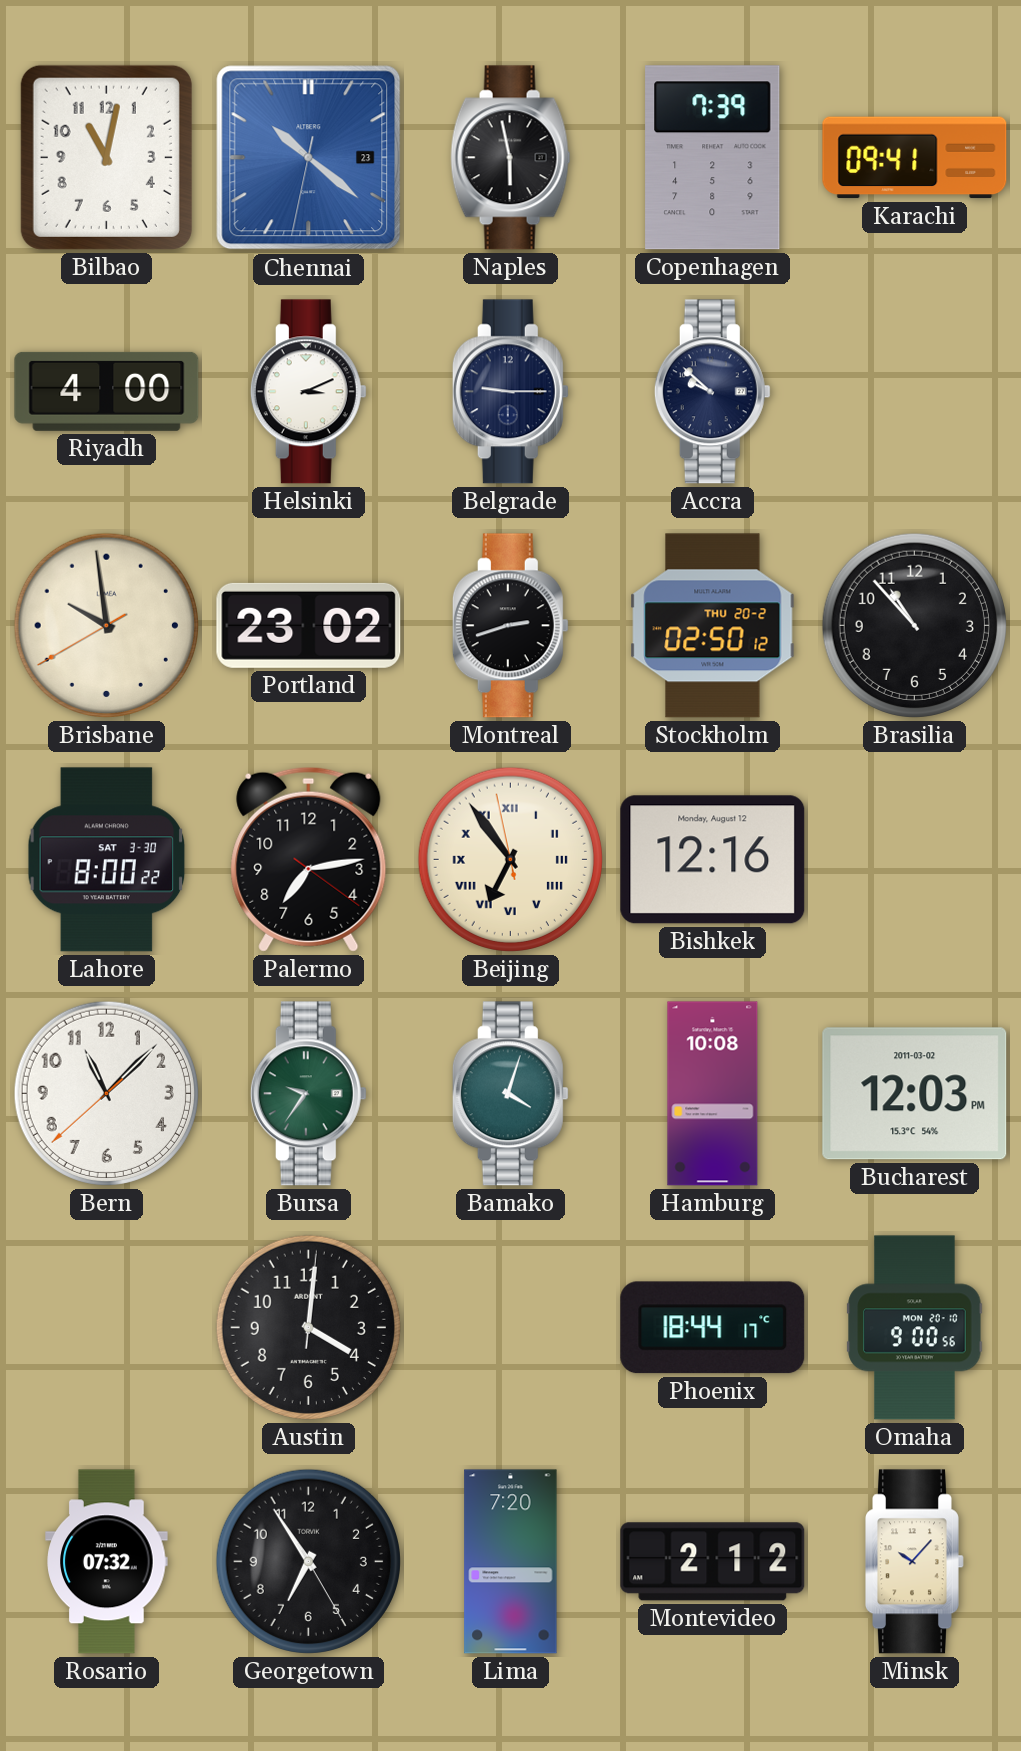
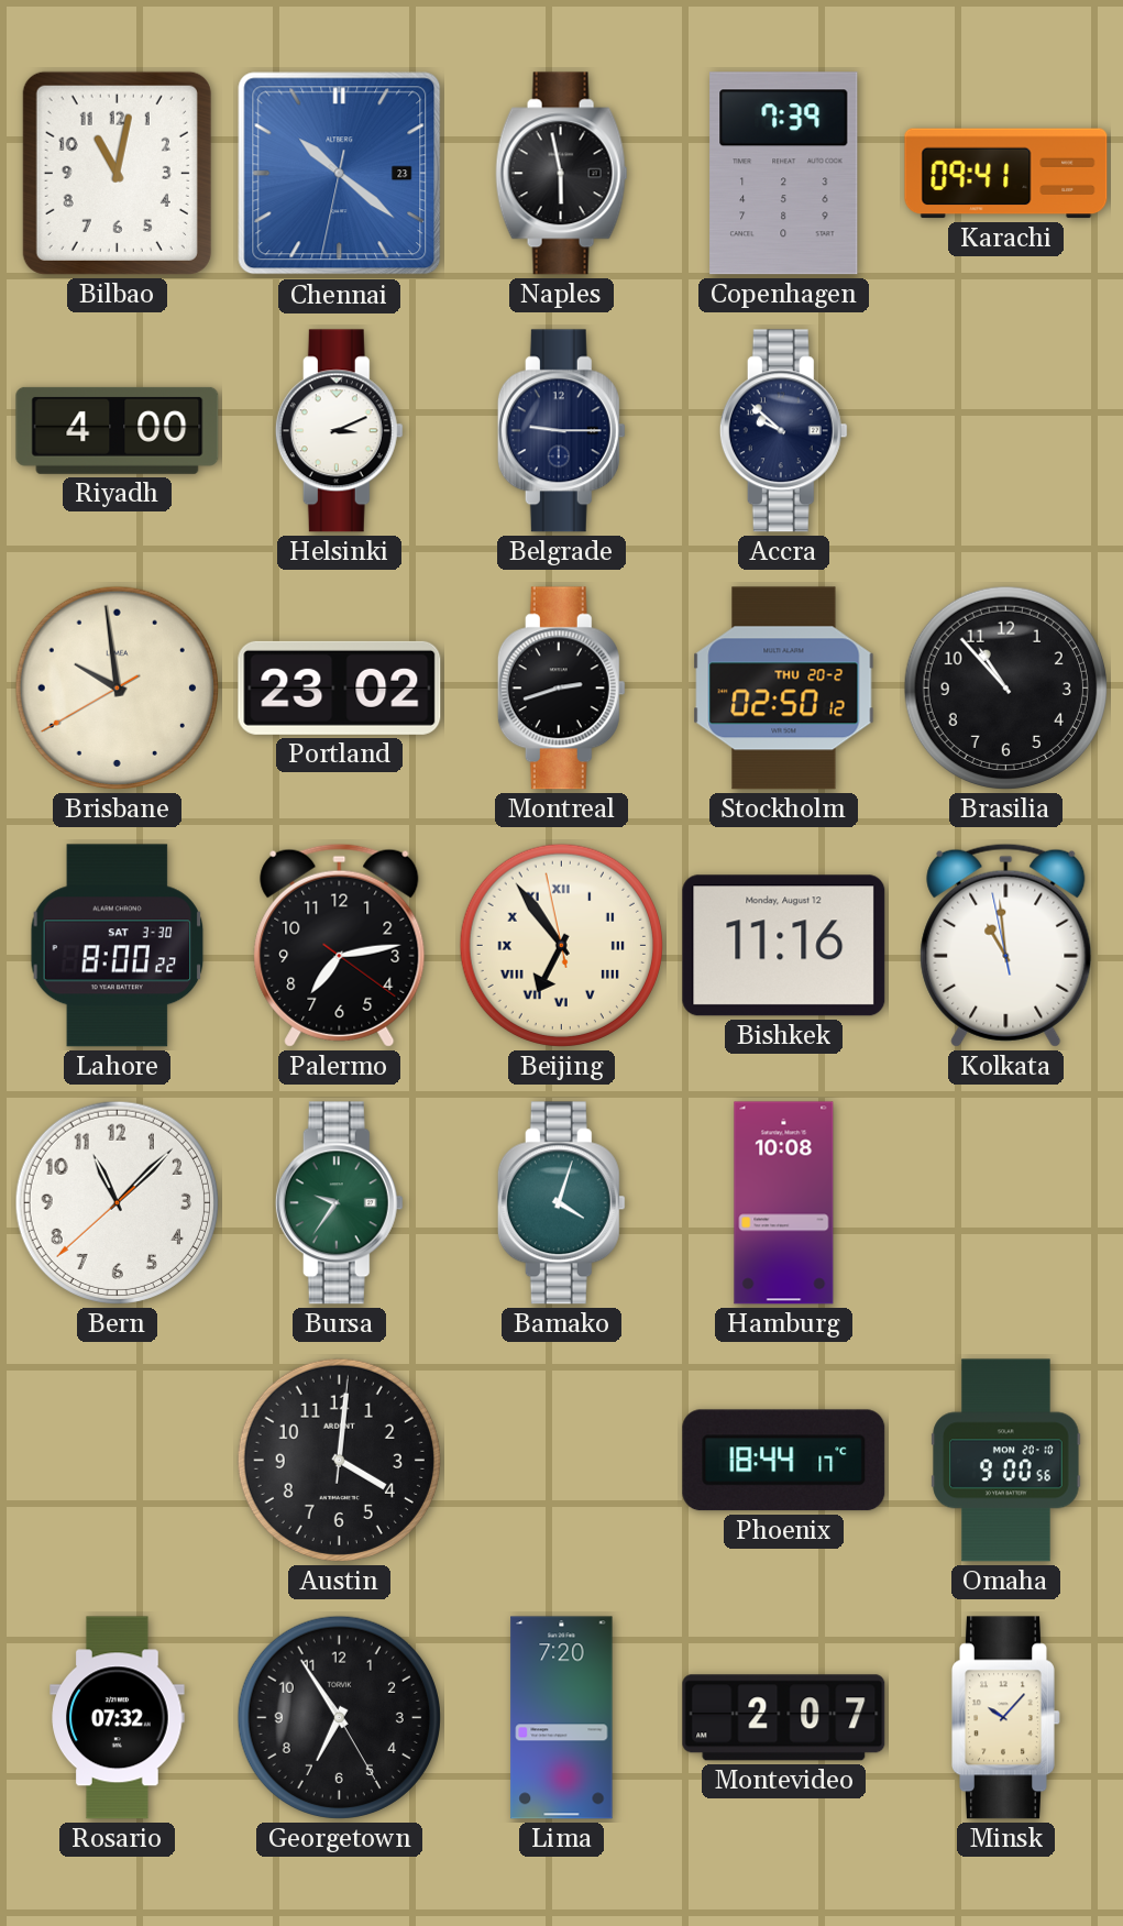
Bishkek: 12:16 -> 11:16 (784, 946)
Kolkata: none -> 10:58 (1006, 945)
Bucharest: 12:03 -> none (915, 1094)
Montevideo: 2:12 -> 2:07 (784, 1718)
